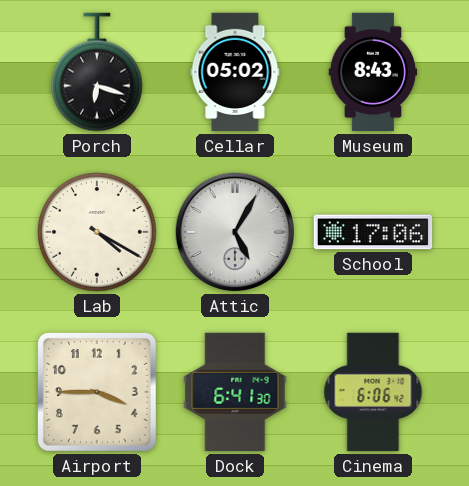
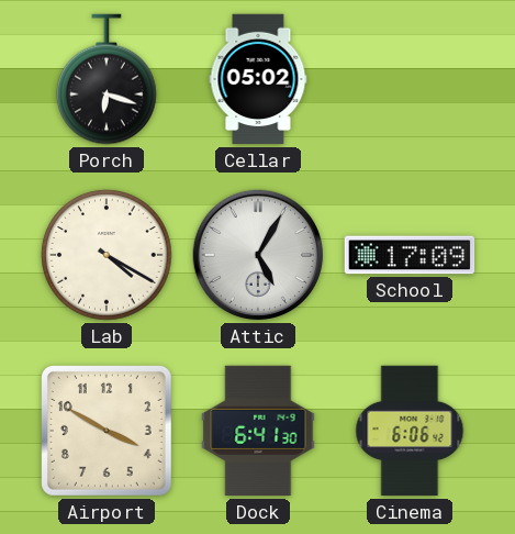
Museum: 8:43 -> none (373, 72)
School: 17:06 -> 17:09 (410, 255)
Airport: 3:45 -> 3:50 (107, 431)
